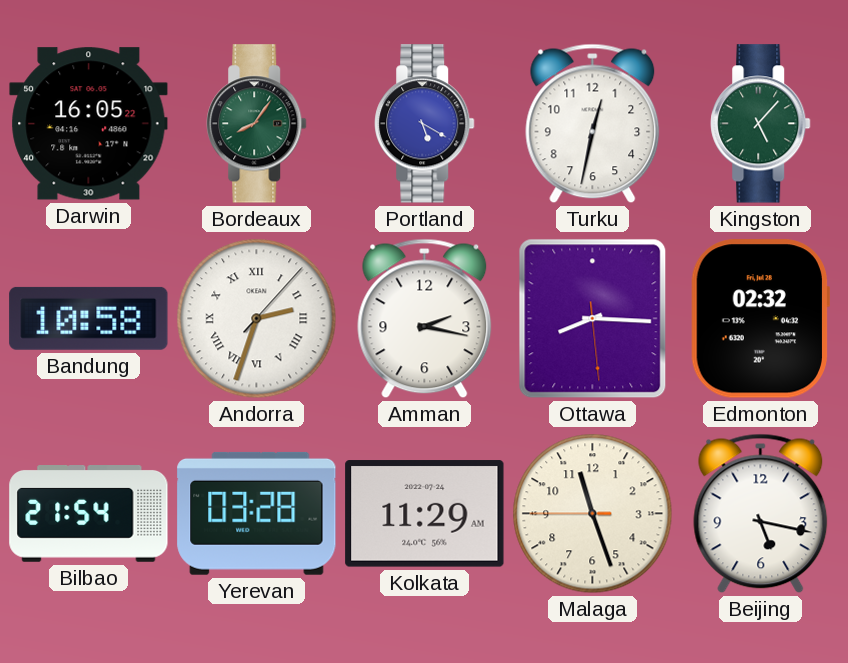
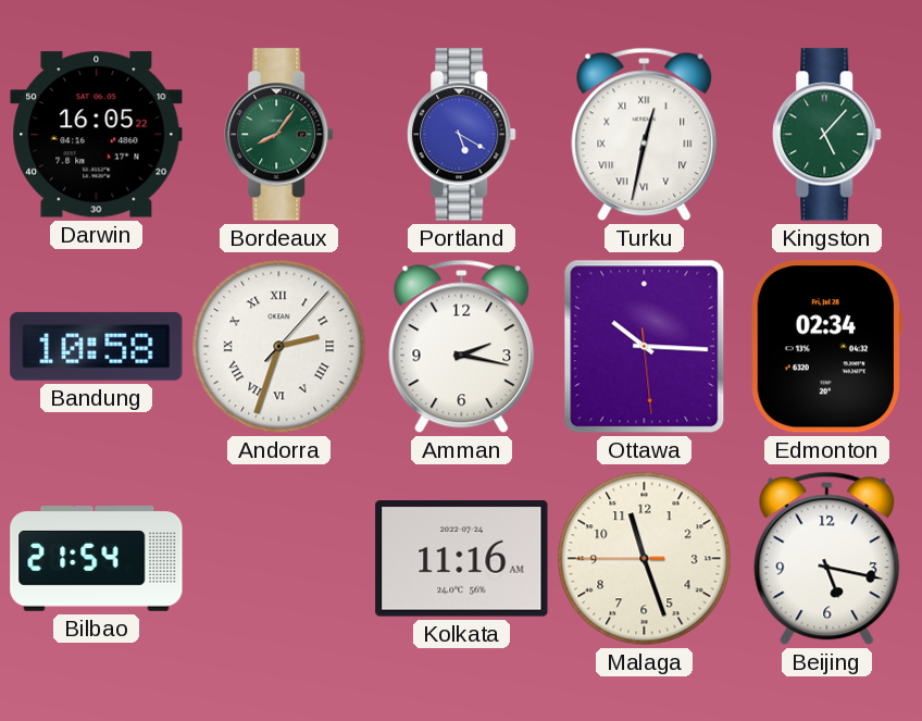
Turku numerals: Arabic -> Roman (645, 135)
Ottawa: 8:15 -> 10:15 (645, 347)
Edmonton: 02:32 -> 02:34 (826, 347)
Yerevan: 03:28 -> none (257, 513)
Kolkata: 11:29 -> 11:16 (462, 559)
